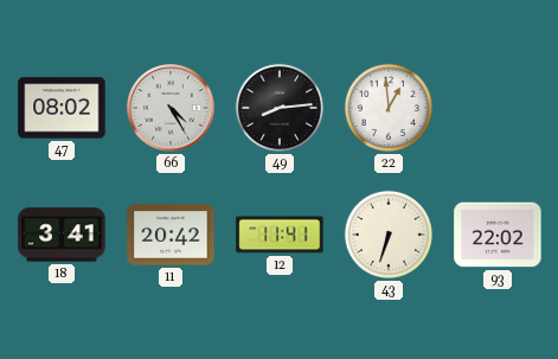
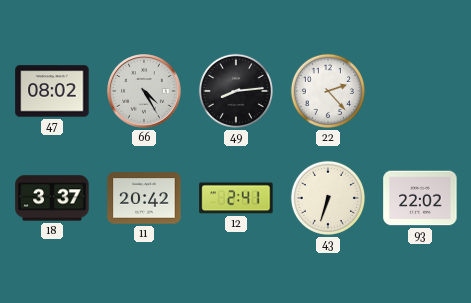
22: 12:59 -> 2:23 (328, 91)
18: 3:41 -> 3:37 (52, 198)
12: 11:41 -> 2:41 (236, 198)
